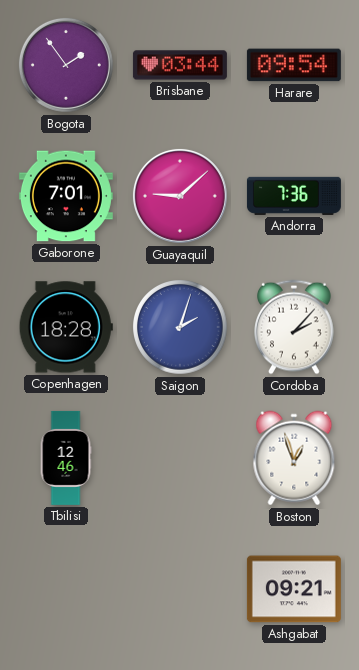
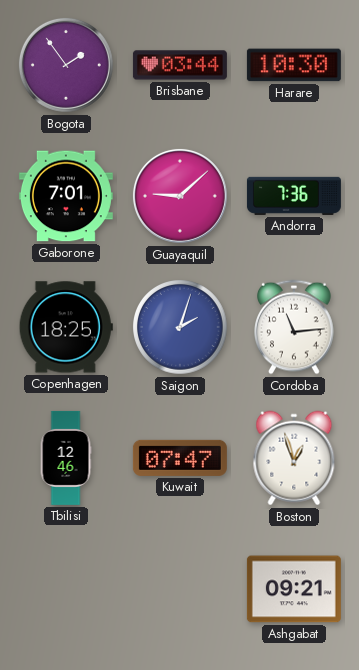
Harare: 09:54 -> 10:30 (294, 65)
Copenhagen: 18:28 -> 18:25 (66, 327)
Cordoba: 2:07 -> 11:14 (295, 327)
Kuwait: none -> 07:47 (180, 458)
